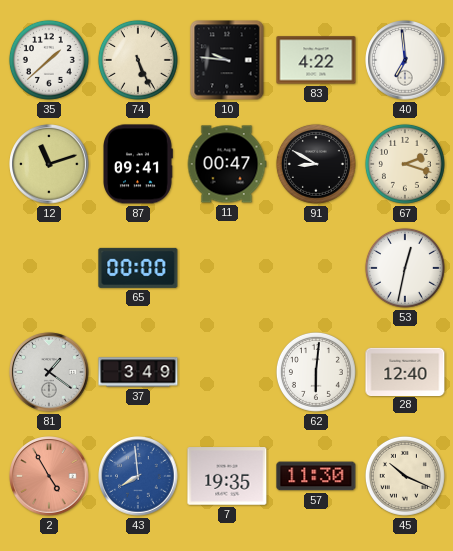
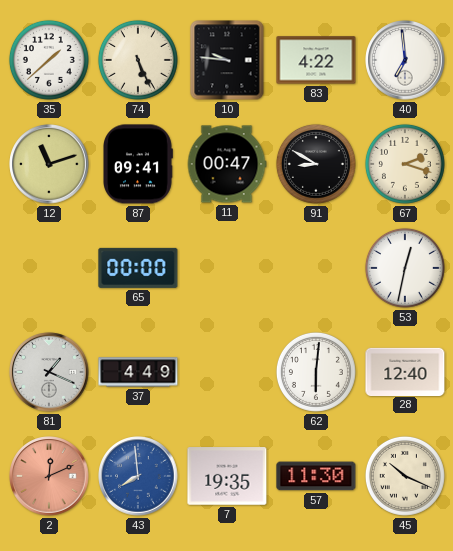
81: 1:21 -> 1:19 (49, 372)
37: 3:49 -> 4:49 (138, 372)
2: 4:55 -> 12:11 (49, 476)
